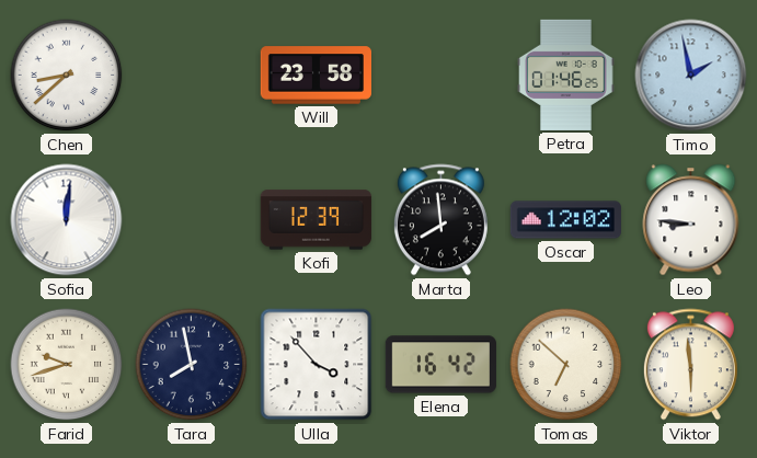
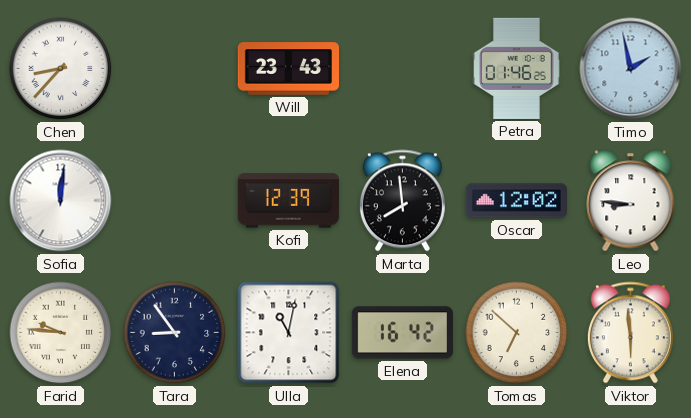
Chen: 8:38 -> 8:37 (61, 69)
Will: 23:58 -> 23:43 (288, 69)
Farid: 9:42 -> 9:46 (61, 333)
Tara: 7:58 -> 8:54 (175, 333)
Ulla: 3:53 -> 11:02 (289, 333)
